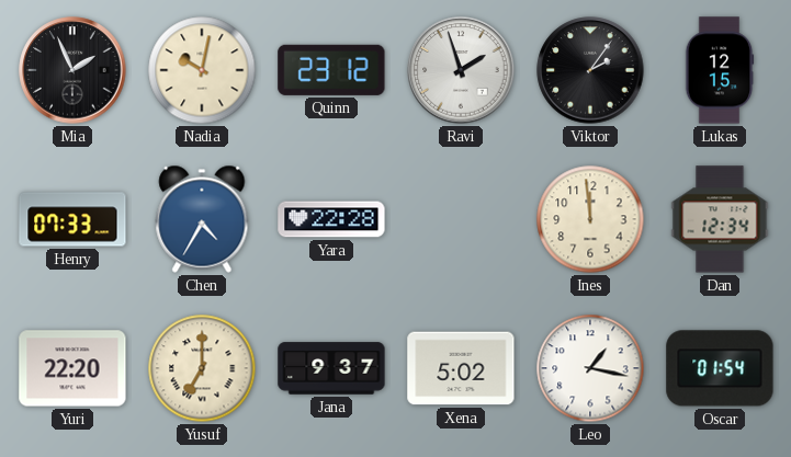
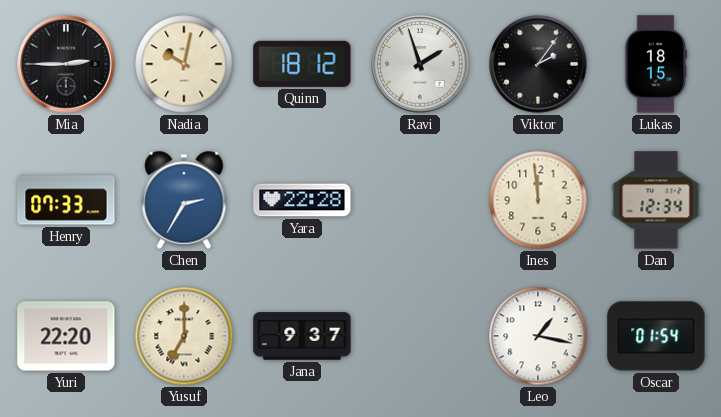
Mia: 1:56 -> 2:45 (66, 64)
Quinn: 23:12 -> 18:12 (302, 64)
Lukas: 12:15 -> 18:15 (656, 64)
Chen: 4:35 -> 2:35 (184, 200)
Xena: 5:02 -> none (461, 368)
